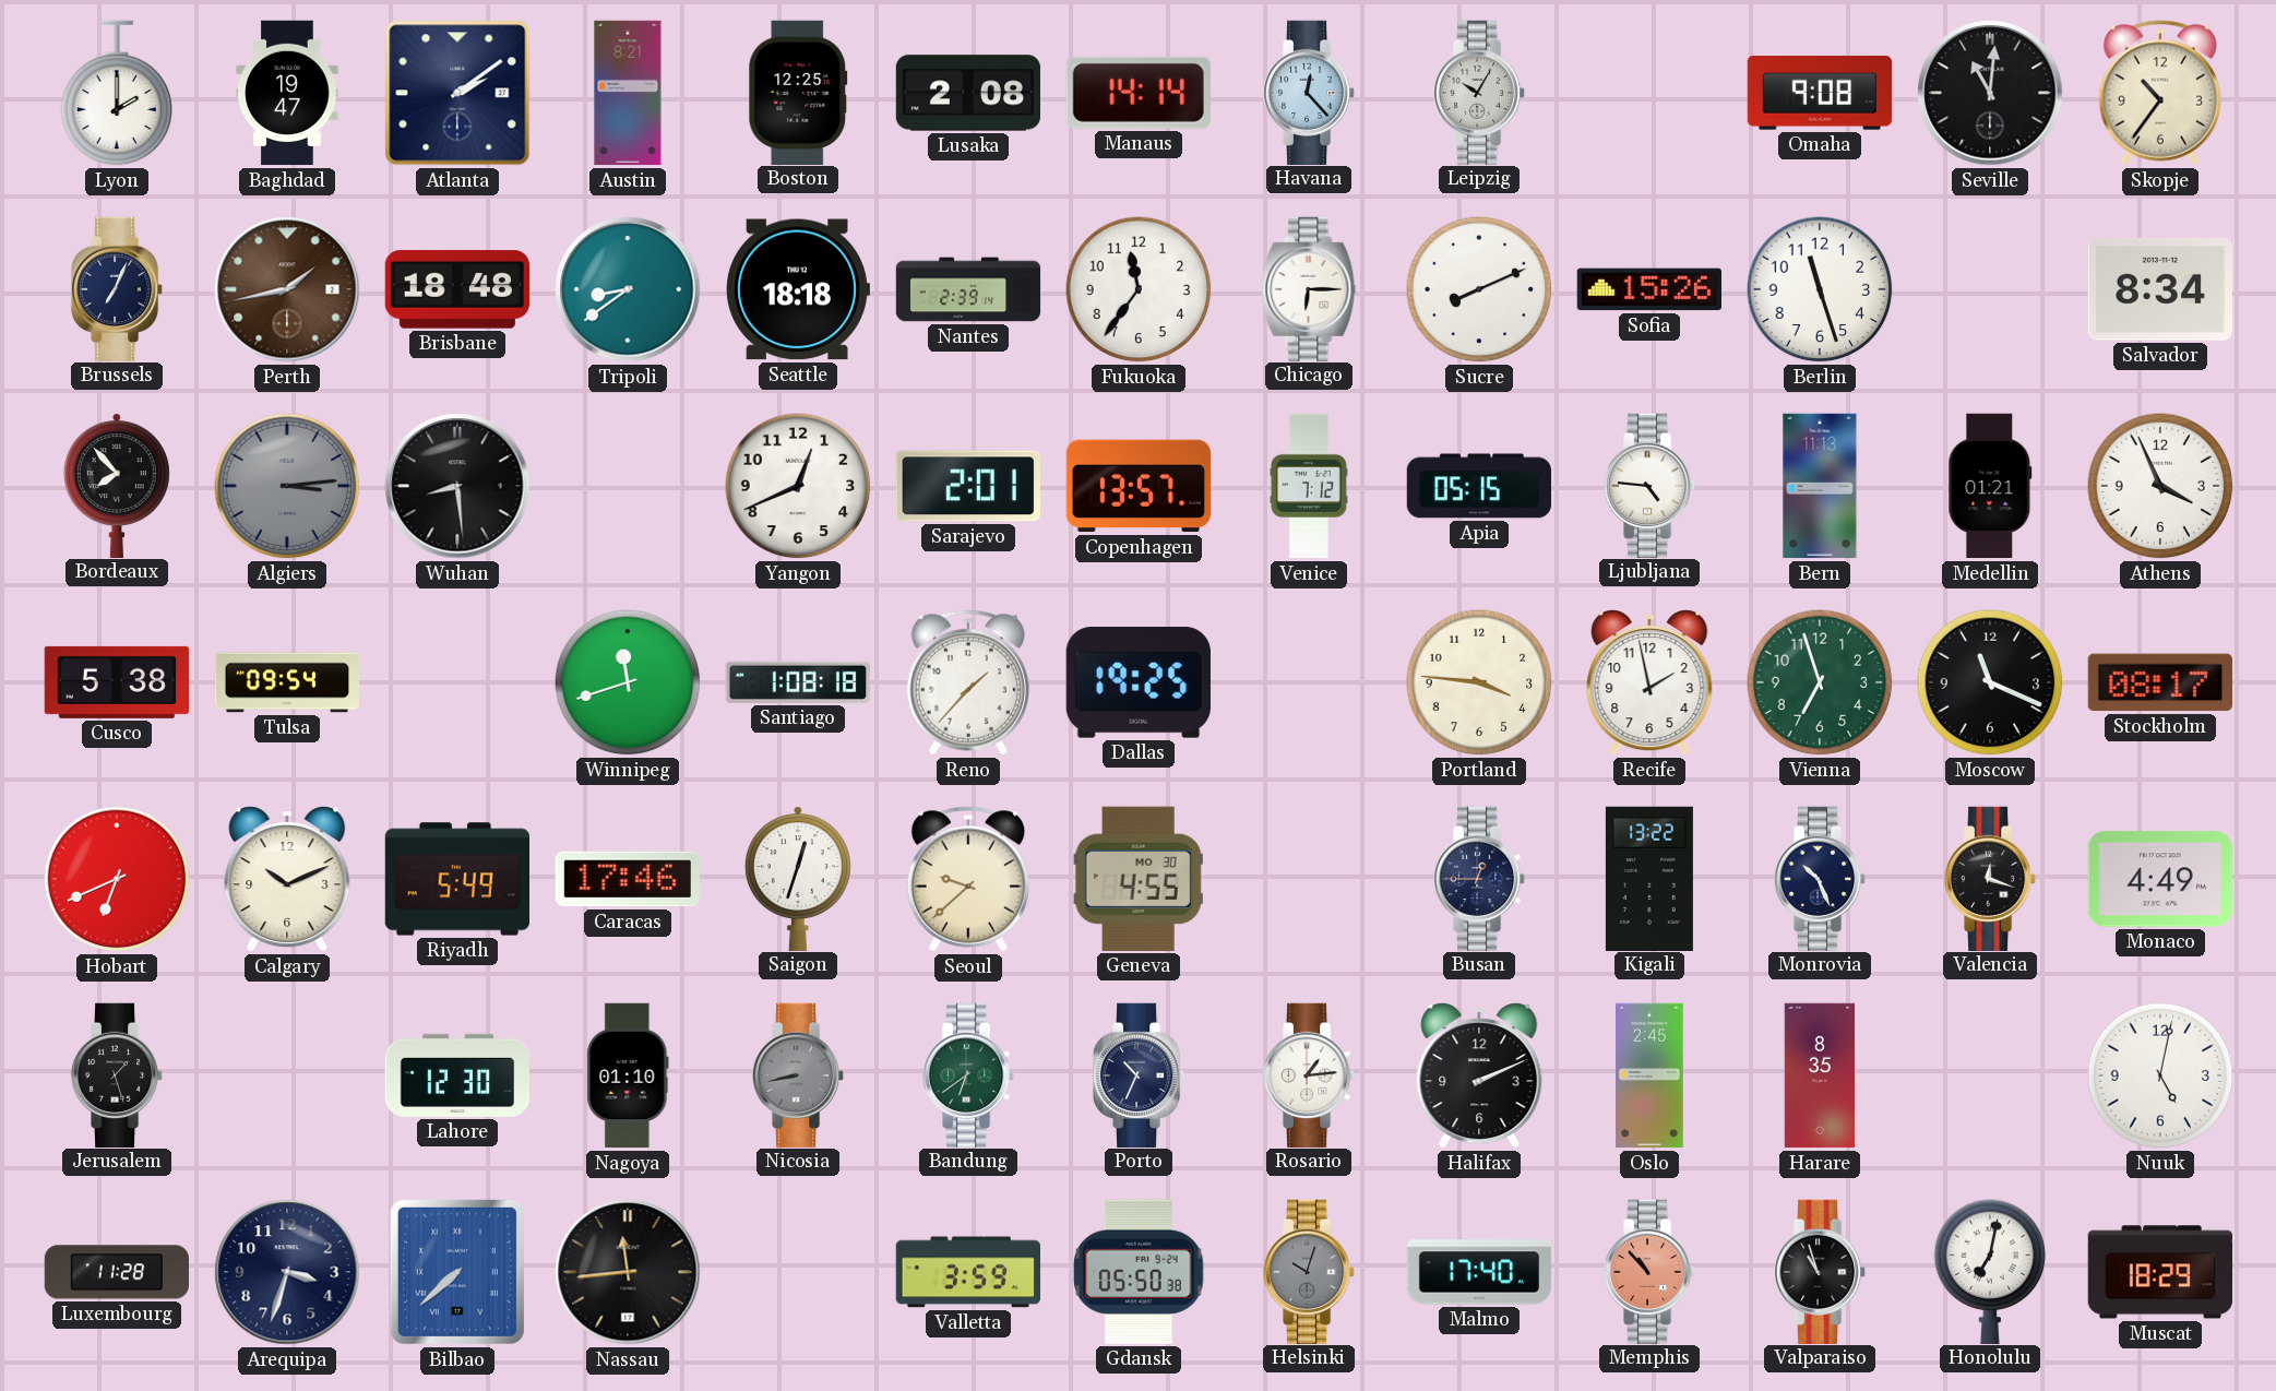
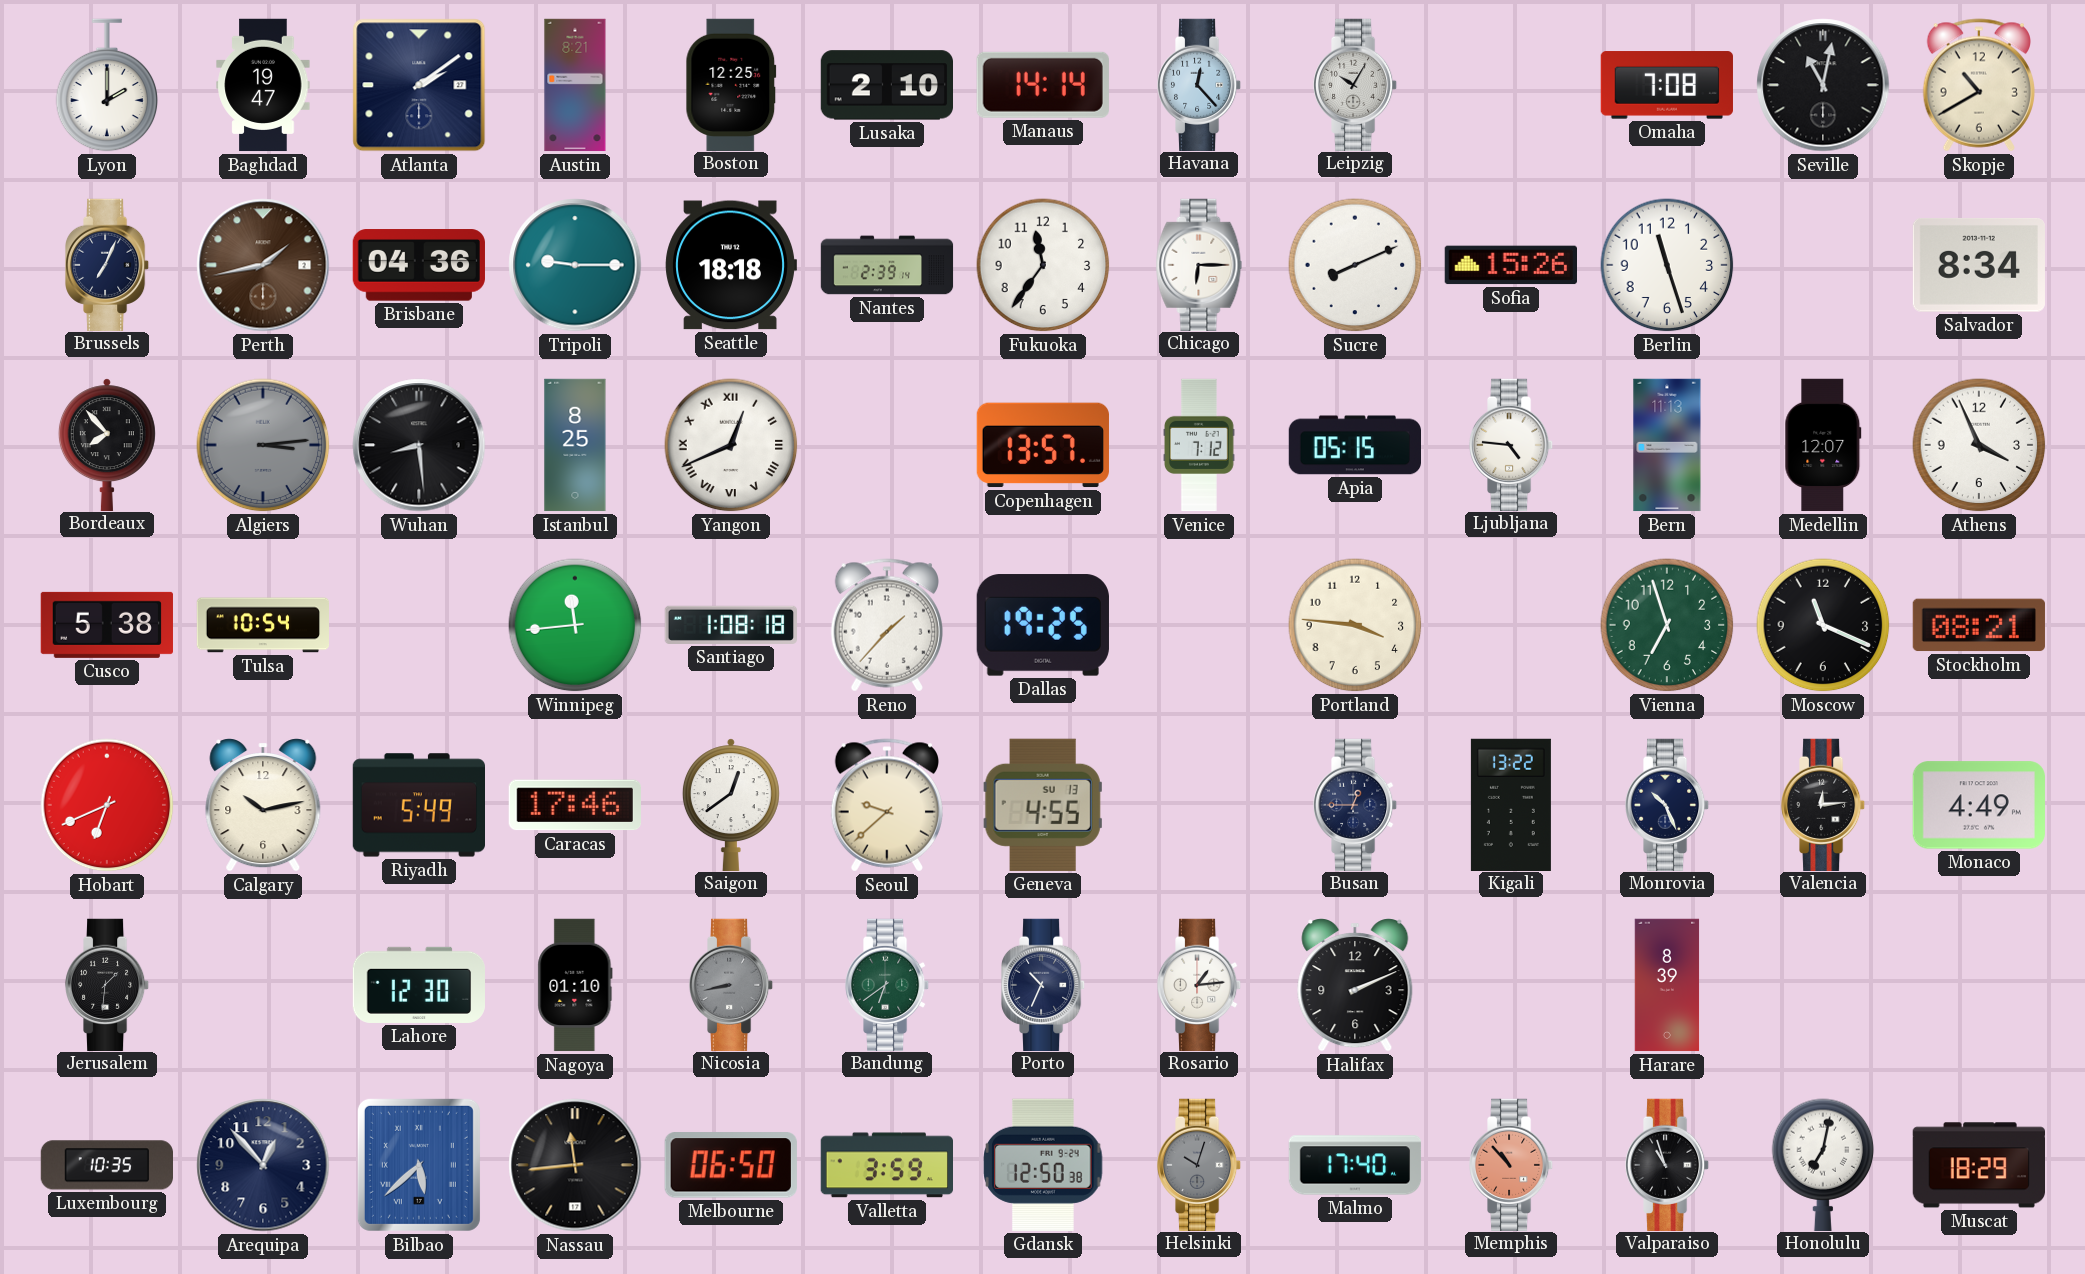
Lusaka: 2:08 -> 2:10 (886, 85)
Omaha: 9:08 -> 7:08 (1667, 85)
Seville: 11:01 -> 11:02 (1823, 85)
Skopje: 10:36 -> 10:40 (1978, 85)
Brisbane: 18:48 -> 04:36 (419, 265)
Tripoli: 8:39 -> 9:15 (575, 265)
Istanbul: none -> 8:25 (575, 445)
Yangon numerals: Arabic -> Roman (731, 445)
Sarajevo: 2:01 -> none (968, 486)
Medellin: 01:21 -> 12:07 (1823, 445)
Tulsa: 09:54 -> 10:54 (262, 625)
Winnipeg: 11:42 -> 11:44 (575, 625)
Recife: 1:58 -> none (1649, 682)
Stockholm: 08:17 -> 08:21 (1979, 625)
Calgary: 10:11 -> 10:13 (263, 805)
Saigon: 12:33 -> 12:39 (731, 804)
Geneva date: MO 30 -> SU 13 (1043, 805)
Valencia: 12:18 -> 12:14 (1823, 804)
Jerusalem: 1:27 -> 1:31 (107, 984)
Oslo: 2:45 -> none (1649, 1075)
Harare: 8:35 -> 8:39 (1667, 985)
Nuuk: 5:02 -> none (2160, 1075)
Luxembourg: 11:28 -> 10:35 (106, 1165)
Arequipa: 3:33 -> 12:53 (263, 1165)
Bilbao: 7:38 -> 5:38 (419, 1165)
Melbourne: none -> 06:50 (731, 1165)
Gdansk: 05:50 -> 12:50 (1043, 1165)
